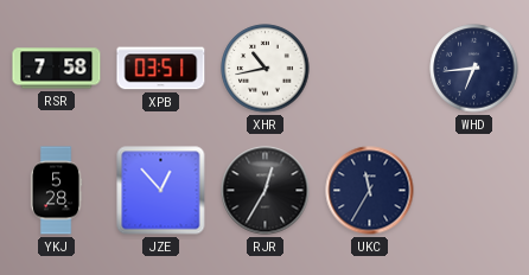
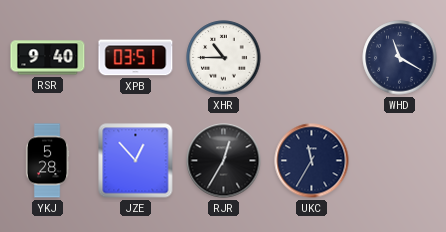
RSR: 7:58 -> 9:40 (48, 58)
XHR: 10:43 -> 10:45 (224, 58)
WHD: 6:44 -> 11:20 (400, 58)
